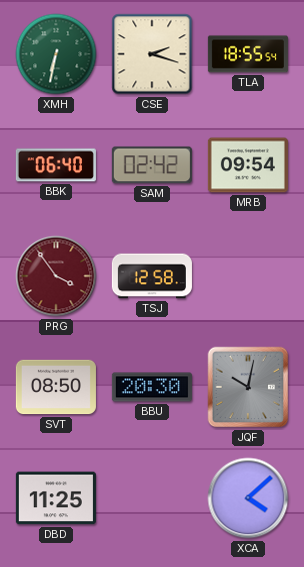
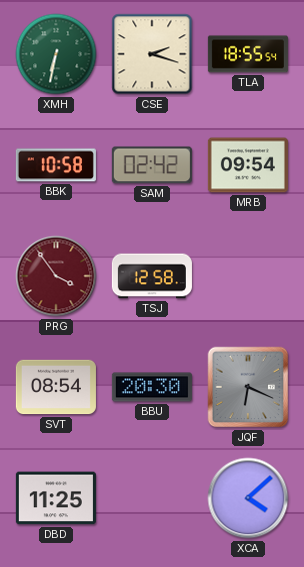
BBK: 06:40 -> 10:58 (56, 165)
SVT: 08:50 -> 08:54 (56, 387)
JQF: 10:02 -> 6:19 (248, 387)
